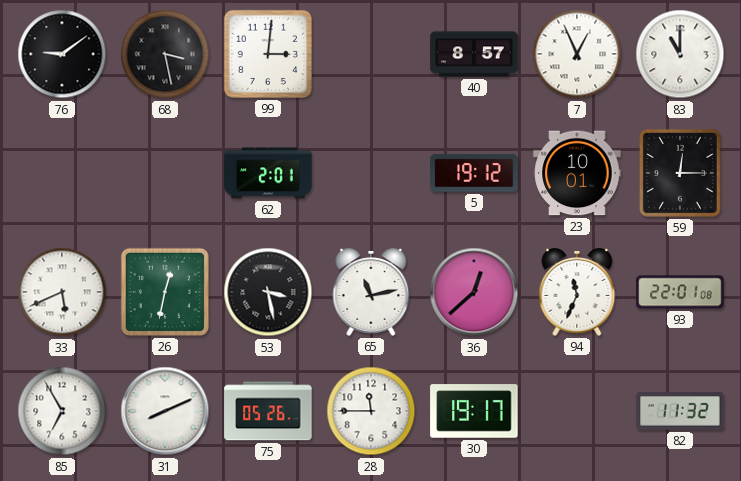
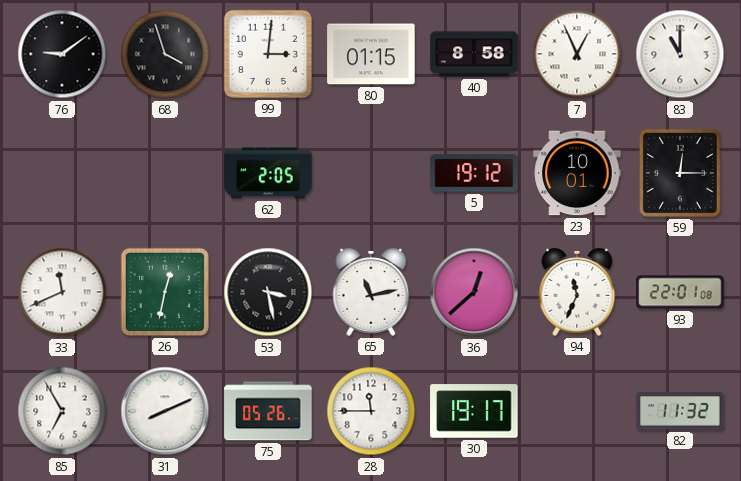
68: 3:28 -> 3:57 (165, 54)
80: none -> 01:15 (371, 54)
40: 8:57 -> 8:58 (474, 54)
62: 2:01 -> 2:05 (268, 173)
33: 5:41 -> 11:41 (62, 292)
